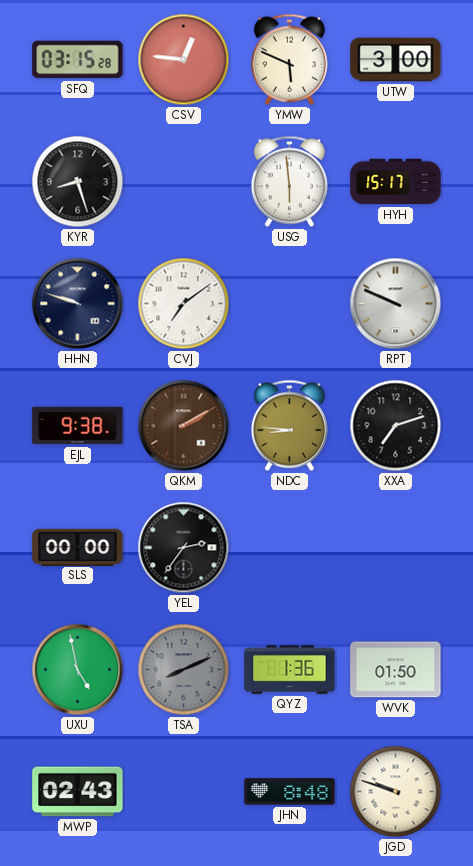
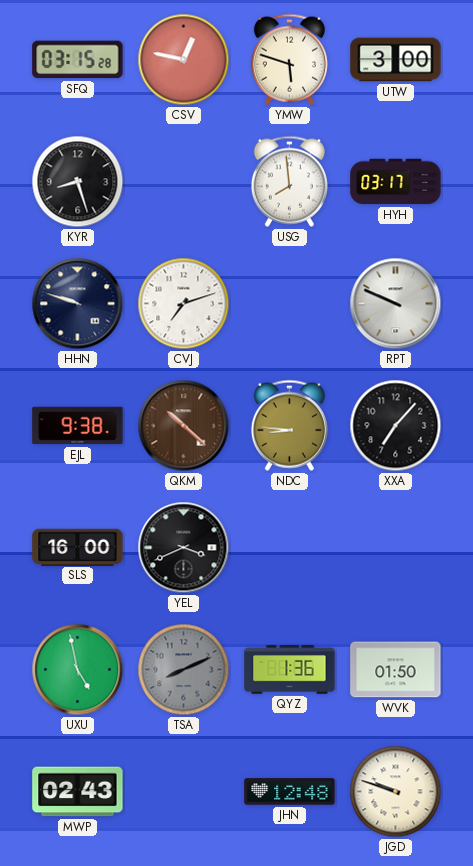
CSV: 12:46 -> 12:47 (184, 60)
YMW: 5:49 -> 5:48 (289, 59)
USG: 5:59 -> 7:59 (289, 181)
HYH: 15:17 -> 03:17 (396, 182)
CVJ: 7:09 -> 7:12 (184, 304)
QKM: 2:10 -> 10:22 (184, 426)
XXA: 7:12 -> 7:07 (396, 426)
SLS: 00:00 -> 16:00 (78, 547)
YEL: 2:36 -> 3:41 (184, 548)
JHN: 8:48 -> 12:48 (290, 792)
